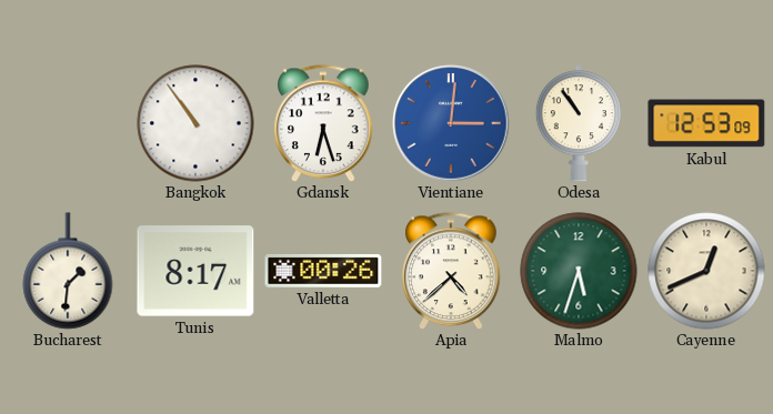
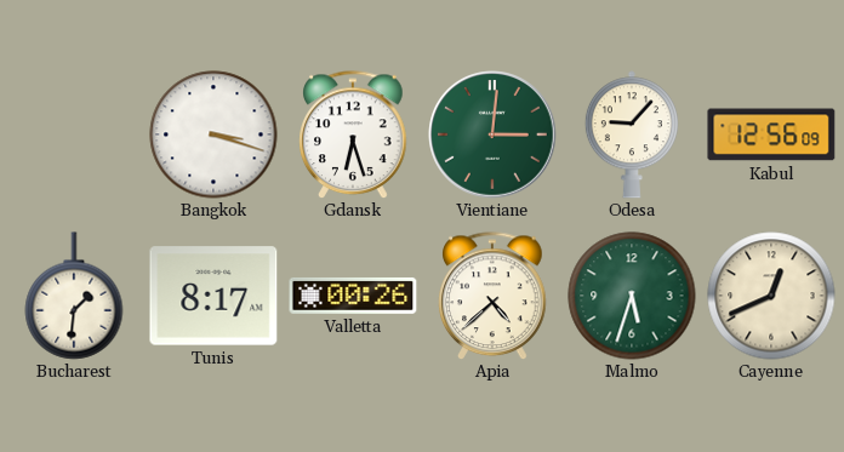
Bangkok: 10:54 -> 3:18 (213, 135)
Vientiane dial: blue -> green (492, 135)
Odesa: 10:54 -> 9:07 (632, 135)
Kabul: 12:53 -> 12:56 (771, 135)
